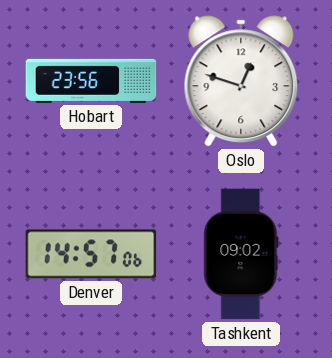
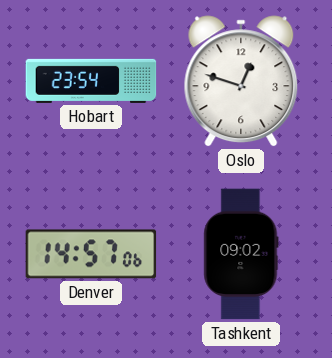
Hobart: 23:56 -> 23:54 (91, 81)
